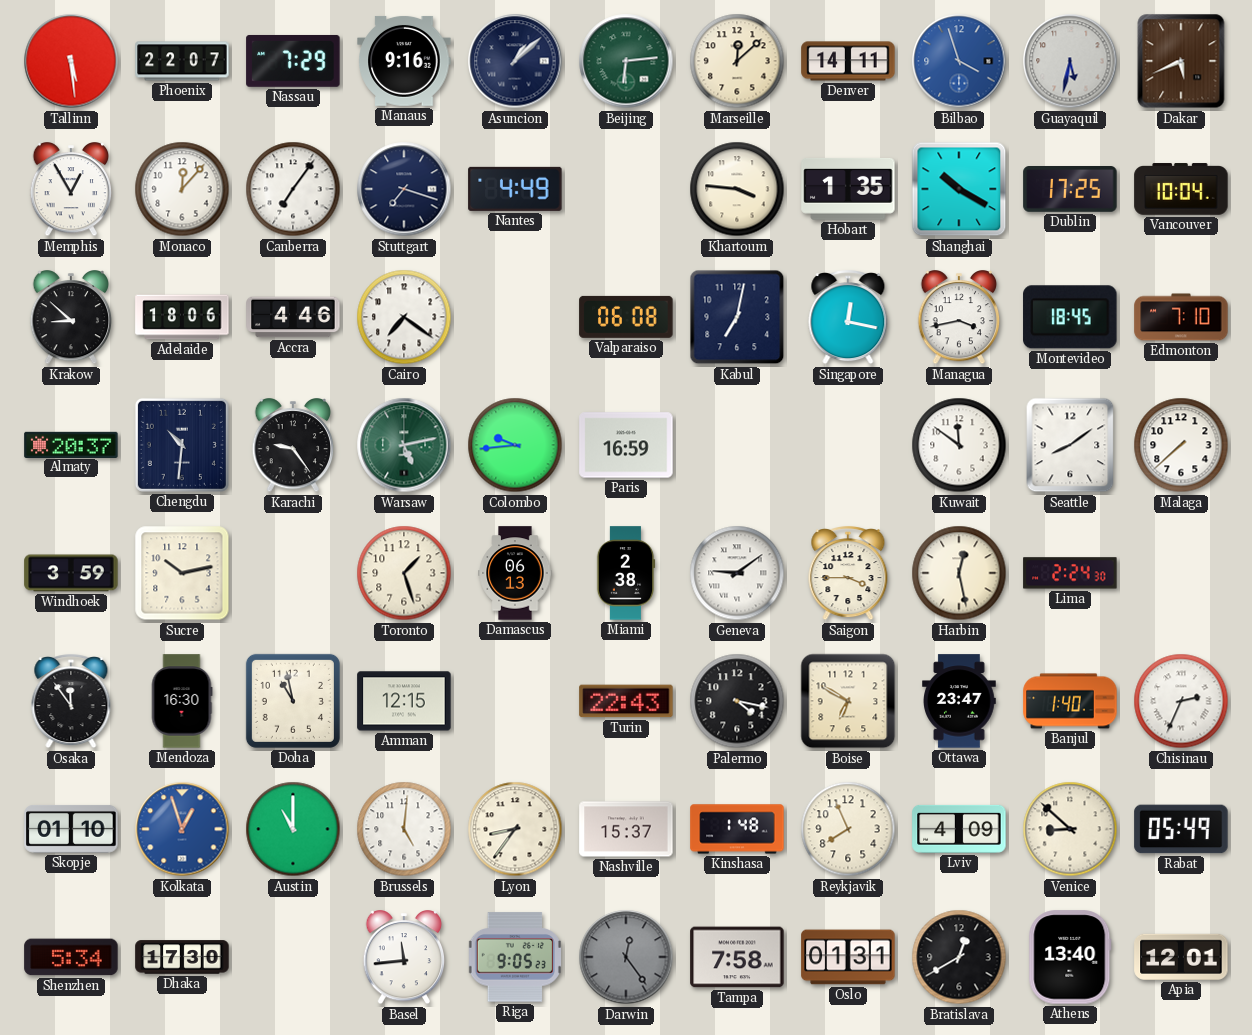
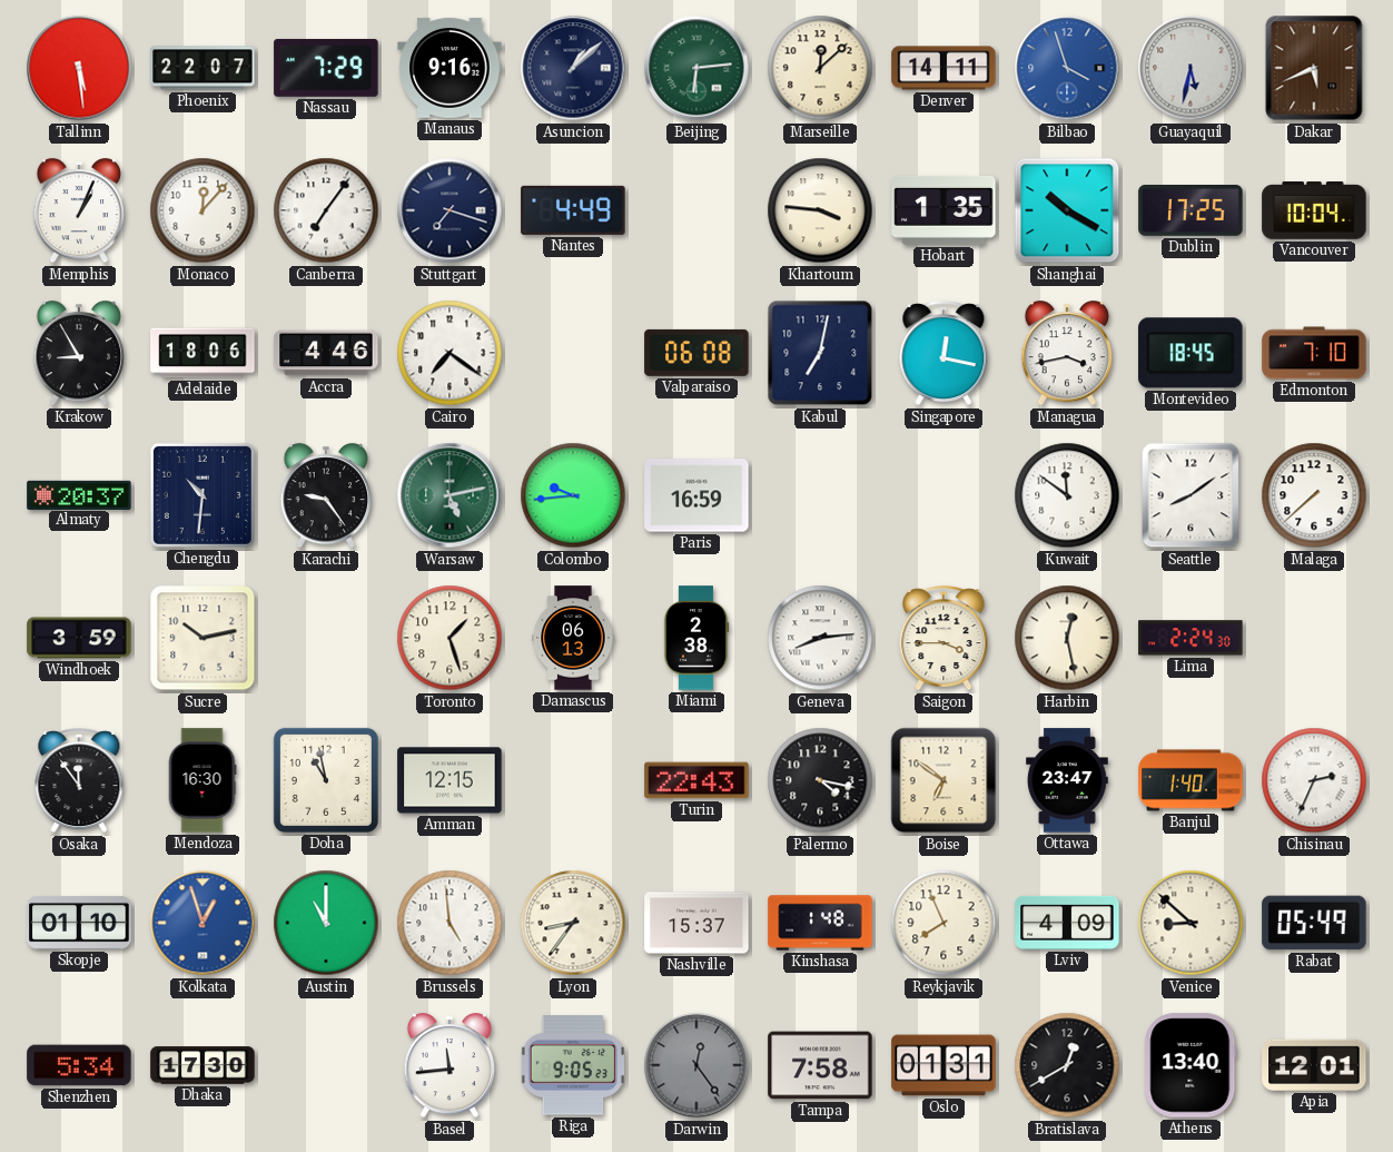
Memphis: 12:55 -> 1:04 (79, 211)
Krakow: 8:52 -> 8:55 (79, 354)
Geneva: 9:09 -> 8:14 (820, 638)
Boise: 6:50 -> 6:51 (944, 780)
Brussels: 5:01 -> 4:59 (449, 923)
